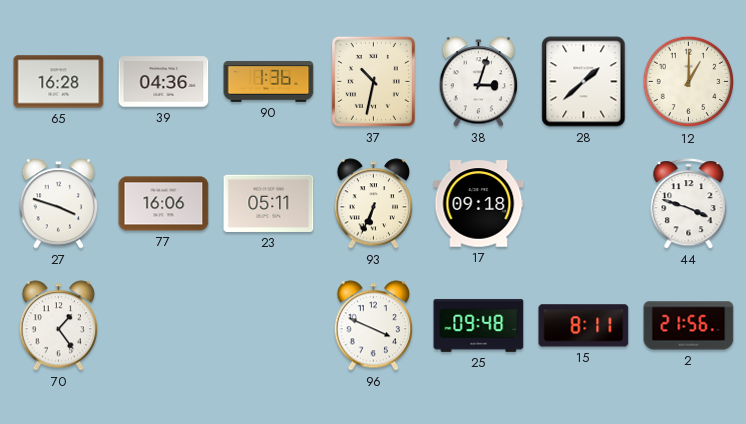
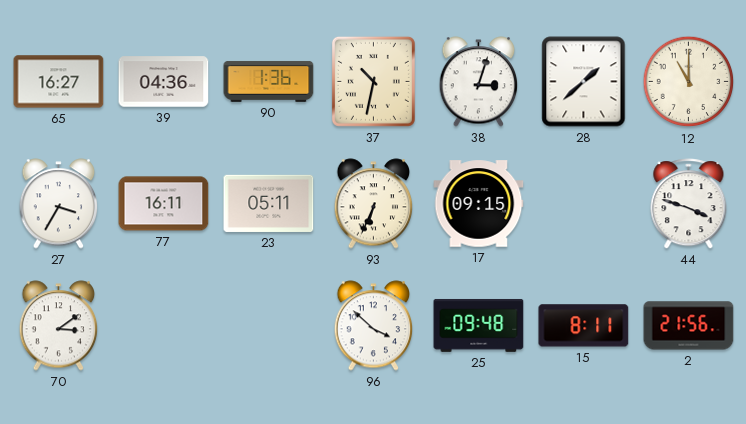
65: 16:28 -> 16:27 (59, 82)
12: 1:00 -> 11:00 (689, 82)
27: 3:48 -> 3:35 (59, 204)
77: 16:06 -> 16:11 (164, 204)
17: 09:18 -> 09:15 (479, 204)
70: 1:24 -> 3:09 (59, 326)
96: 3:49 -> 3:52 (374, 326)
